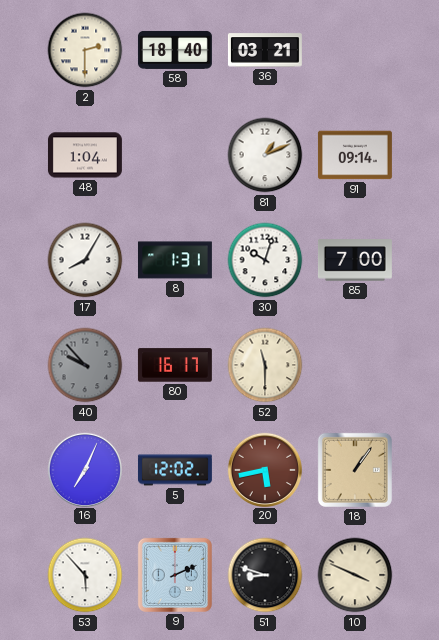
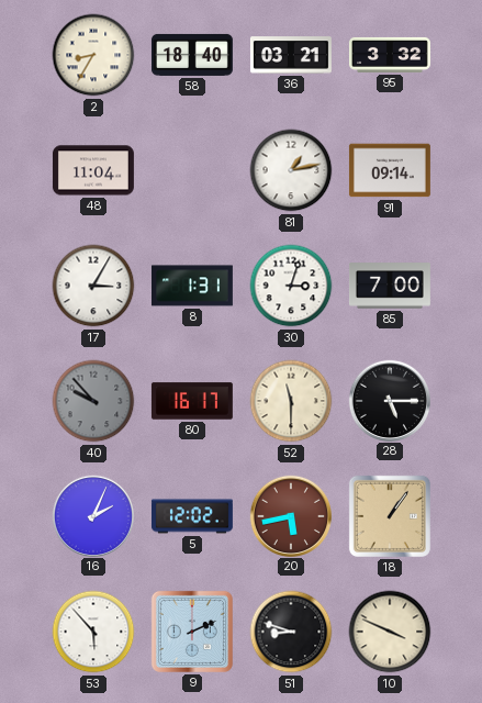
2: 2:30 -> 8:35 (93, 55)
95: none -> 3:32 (390, 55)
48: 1:04 -> 11:04 (93, 170)
81: 1:11 -> 1:13 (291, 170)
17: 8:05 -> 3:05 (93, 286)
30: 10:03 -> 3:03 (291, 286)
28: none -> 5:15 (389, 400)
16: 7:04 -> 2:04 (92, 515)
